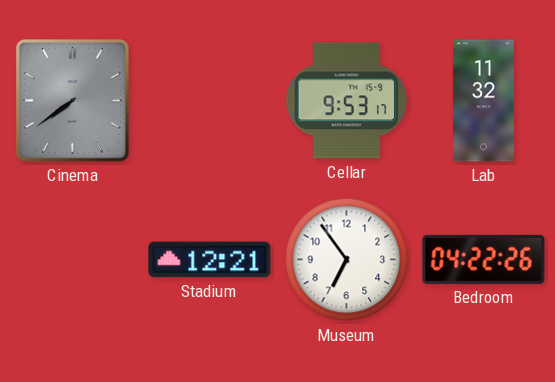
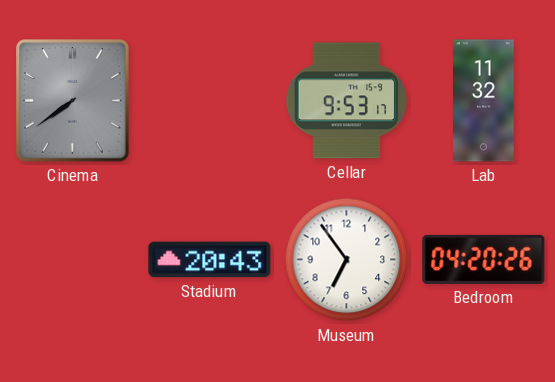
Stadium: 12:21 -> 20:43 (210, 260)
Bedroom: 04:22 -> 04:20 (484, 259)
